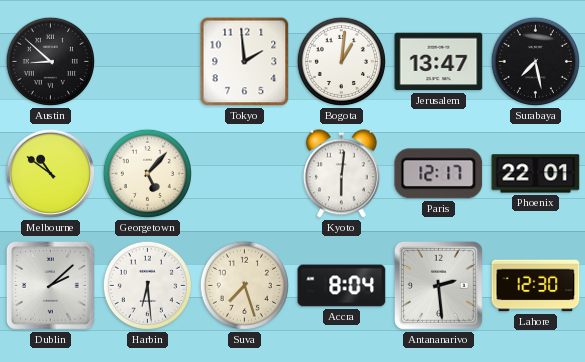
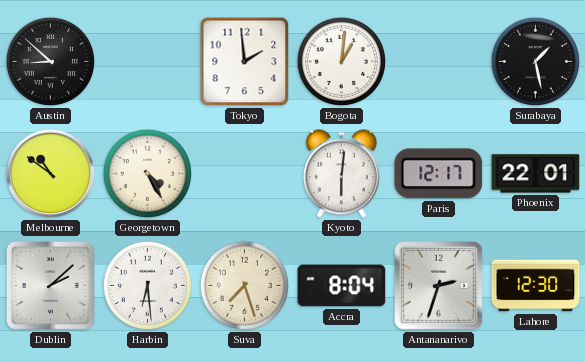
Jerusalem: 13:47 -> none (439, 62)
Surabaya: 7:28 -> 1:28 (535, 61)
Georgetown: 5:07 -> 4:25 (147, 173)
Antananarivo: 2:29 -> 2:33 (438, 285)
